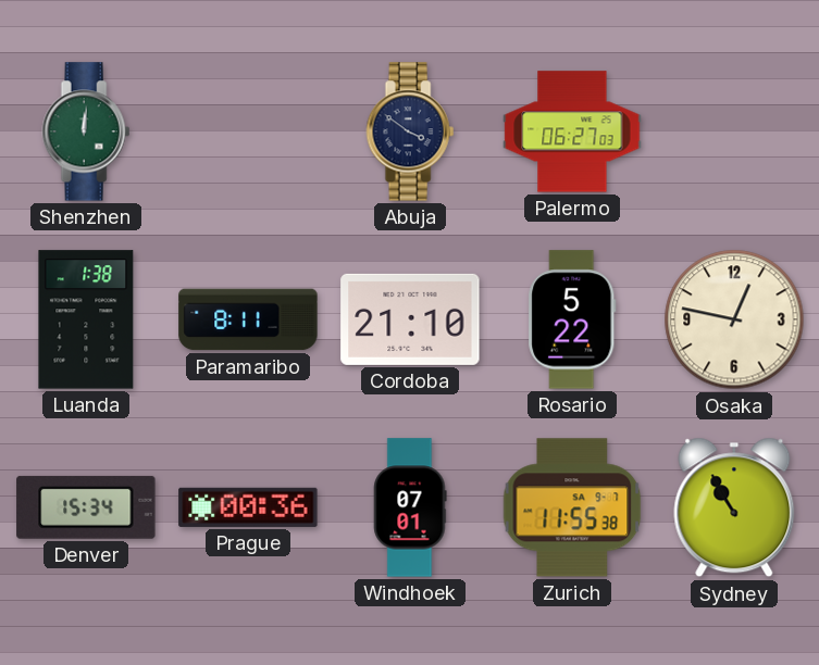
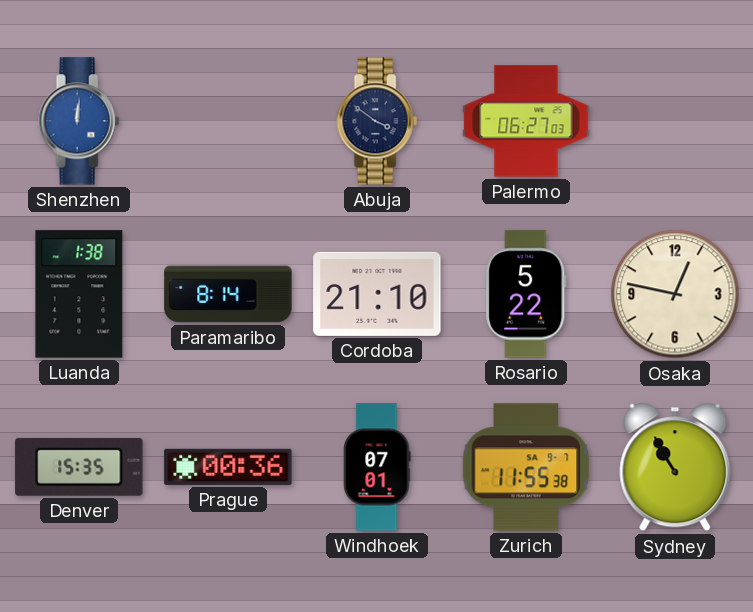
Shenzhen dial: green -> blue (79, 121)
Paramaribo: 8:11 -> 8:14 (228, 294)
Denver: 15:34 -> 15:35 (79, 467)
